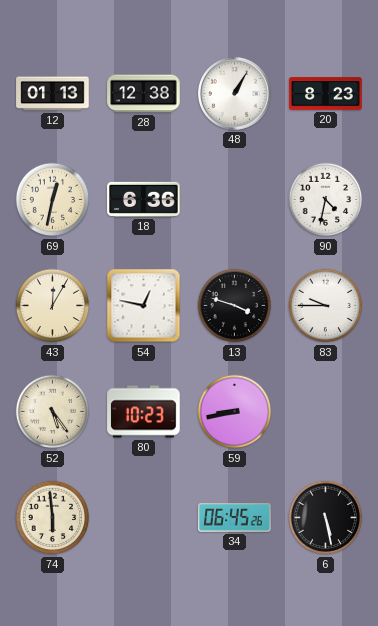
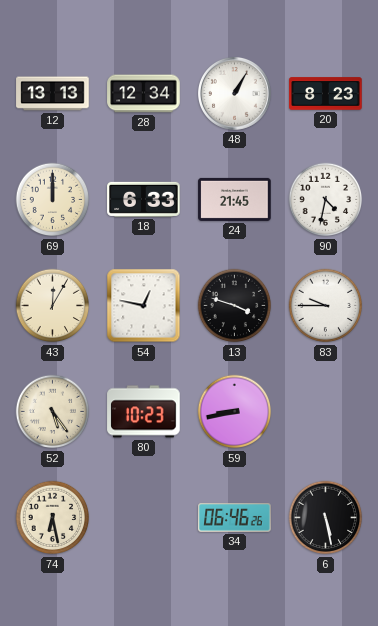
12: 01:13 -> 13:13 (53, 94)
28: 12:38 -> 12:34 (144, 94)
69: 12:32 -> 12:00 (53, 200)
18: 6:36 -> 6:33 (144, 199)
24: none -> 21:45 (235, 199)
74: 5:59 -> 6:28 (53, 518)
34: 06:45 -> 06:46 (235, 518)
